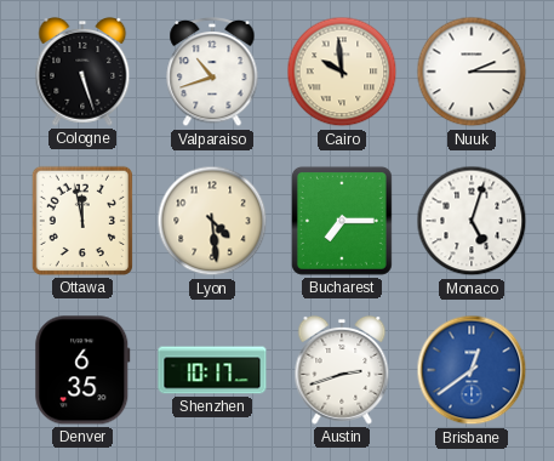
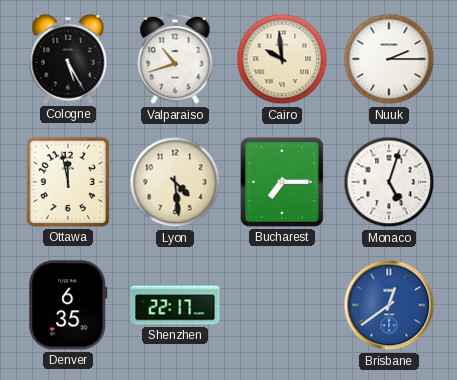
Cologne: 5:27 -> 5:25 (68, 59)
Shenzhen: 10:17 -> 22:17 (175, 305)
Austin: 2:42 -> none (342, 370)
